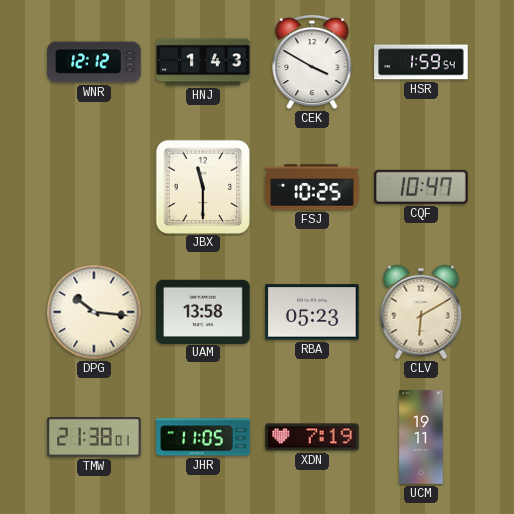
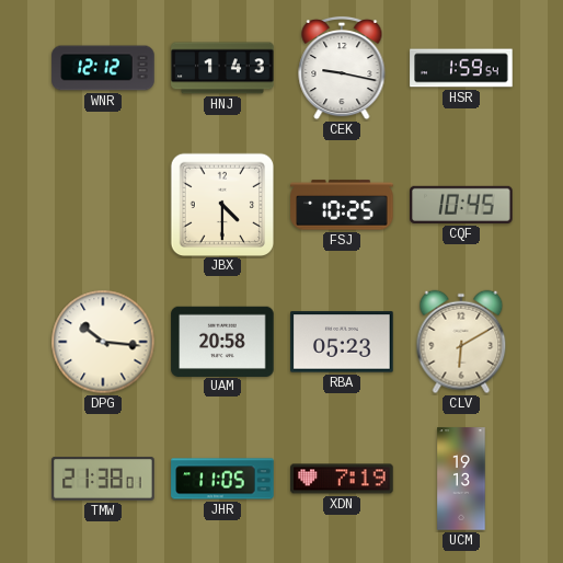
CEK: 3:50 -> 9:17 (342, 68)
JBX: 11:30 -> 4:30 (221, 204)
CQF: 10:47 -> 10:45 (461, 205)
UAM: 13:58 -> 20:58 (222, 341)
UCM: 19:11 -> 19:13 (461, 479)
